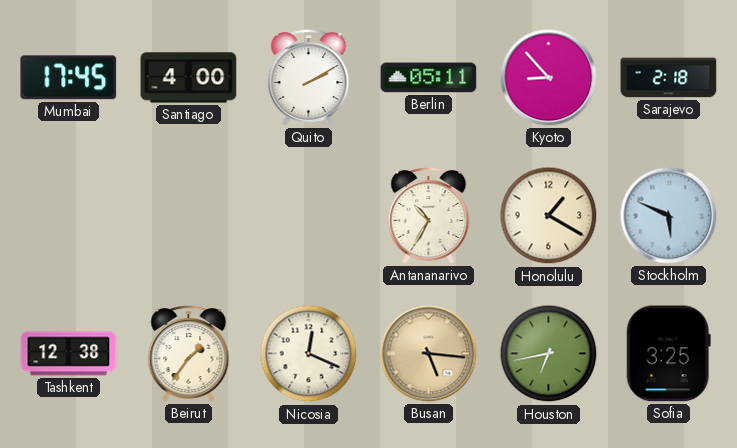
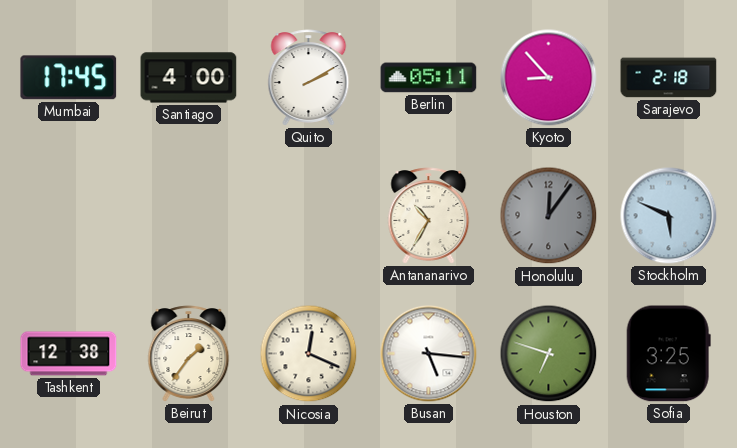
Honolulu: 1:20 -> 12:06 (549, 216)
Honolulu dial: cream -> grey (549, 216)
Busan dial: champagne -> white (429, 354)
Houston: 6:43 -> 6:48 (549, 354)
